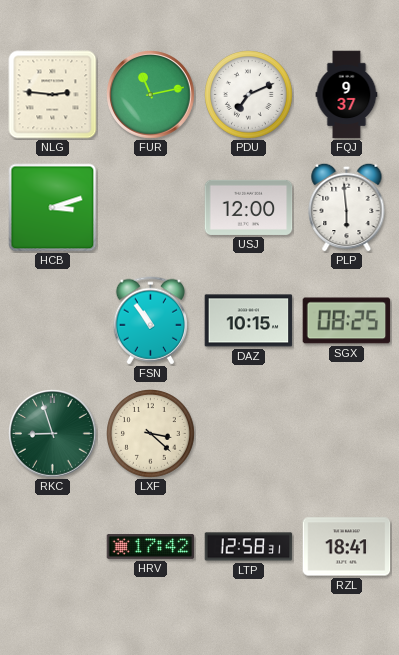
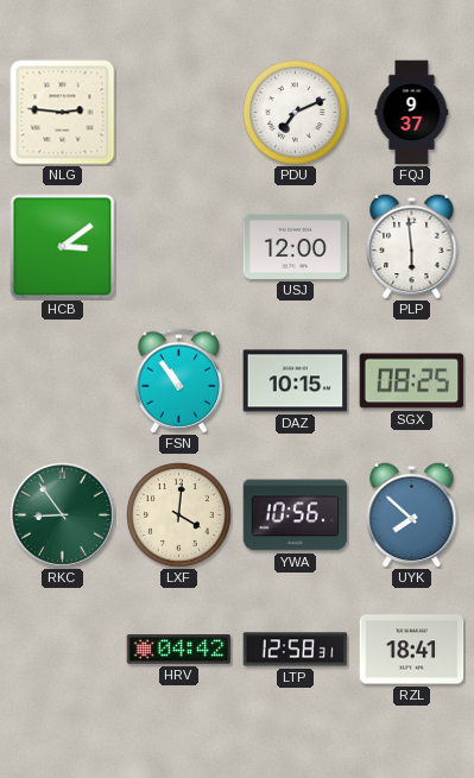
FUR: 11:13 -> none (151, 95)
HCB: 3:12 -> 3:09 (63, 247)
RKC: 8:57 -> 8:54 (63, 515)
LXF: 3:22 -> 4:01 (179, 515)
YWA: none -> 10:56 (296, 515)
UYK: none -> 7:52 (412, 514)
HRV: 17:42 -> 04:42 (179, 650)
